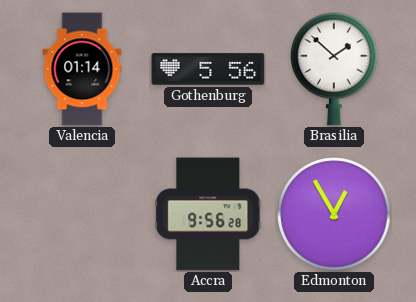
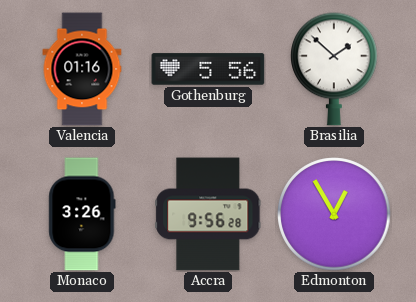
Valencia: 01:14 -> 01:16 (82, 69)
Monaco: none -> 3:26 (82, 214)
